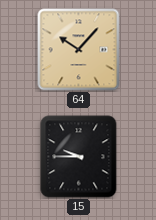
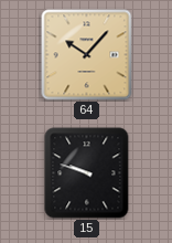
15: 9:45 -> 9:48 (87, 173)
